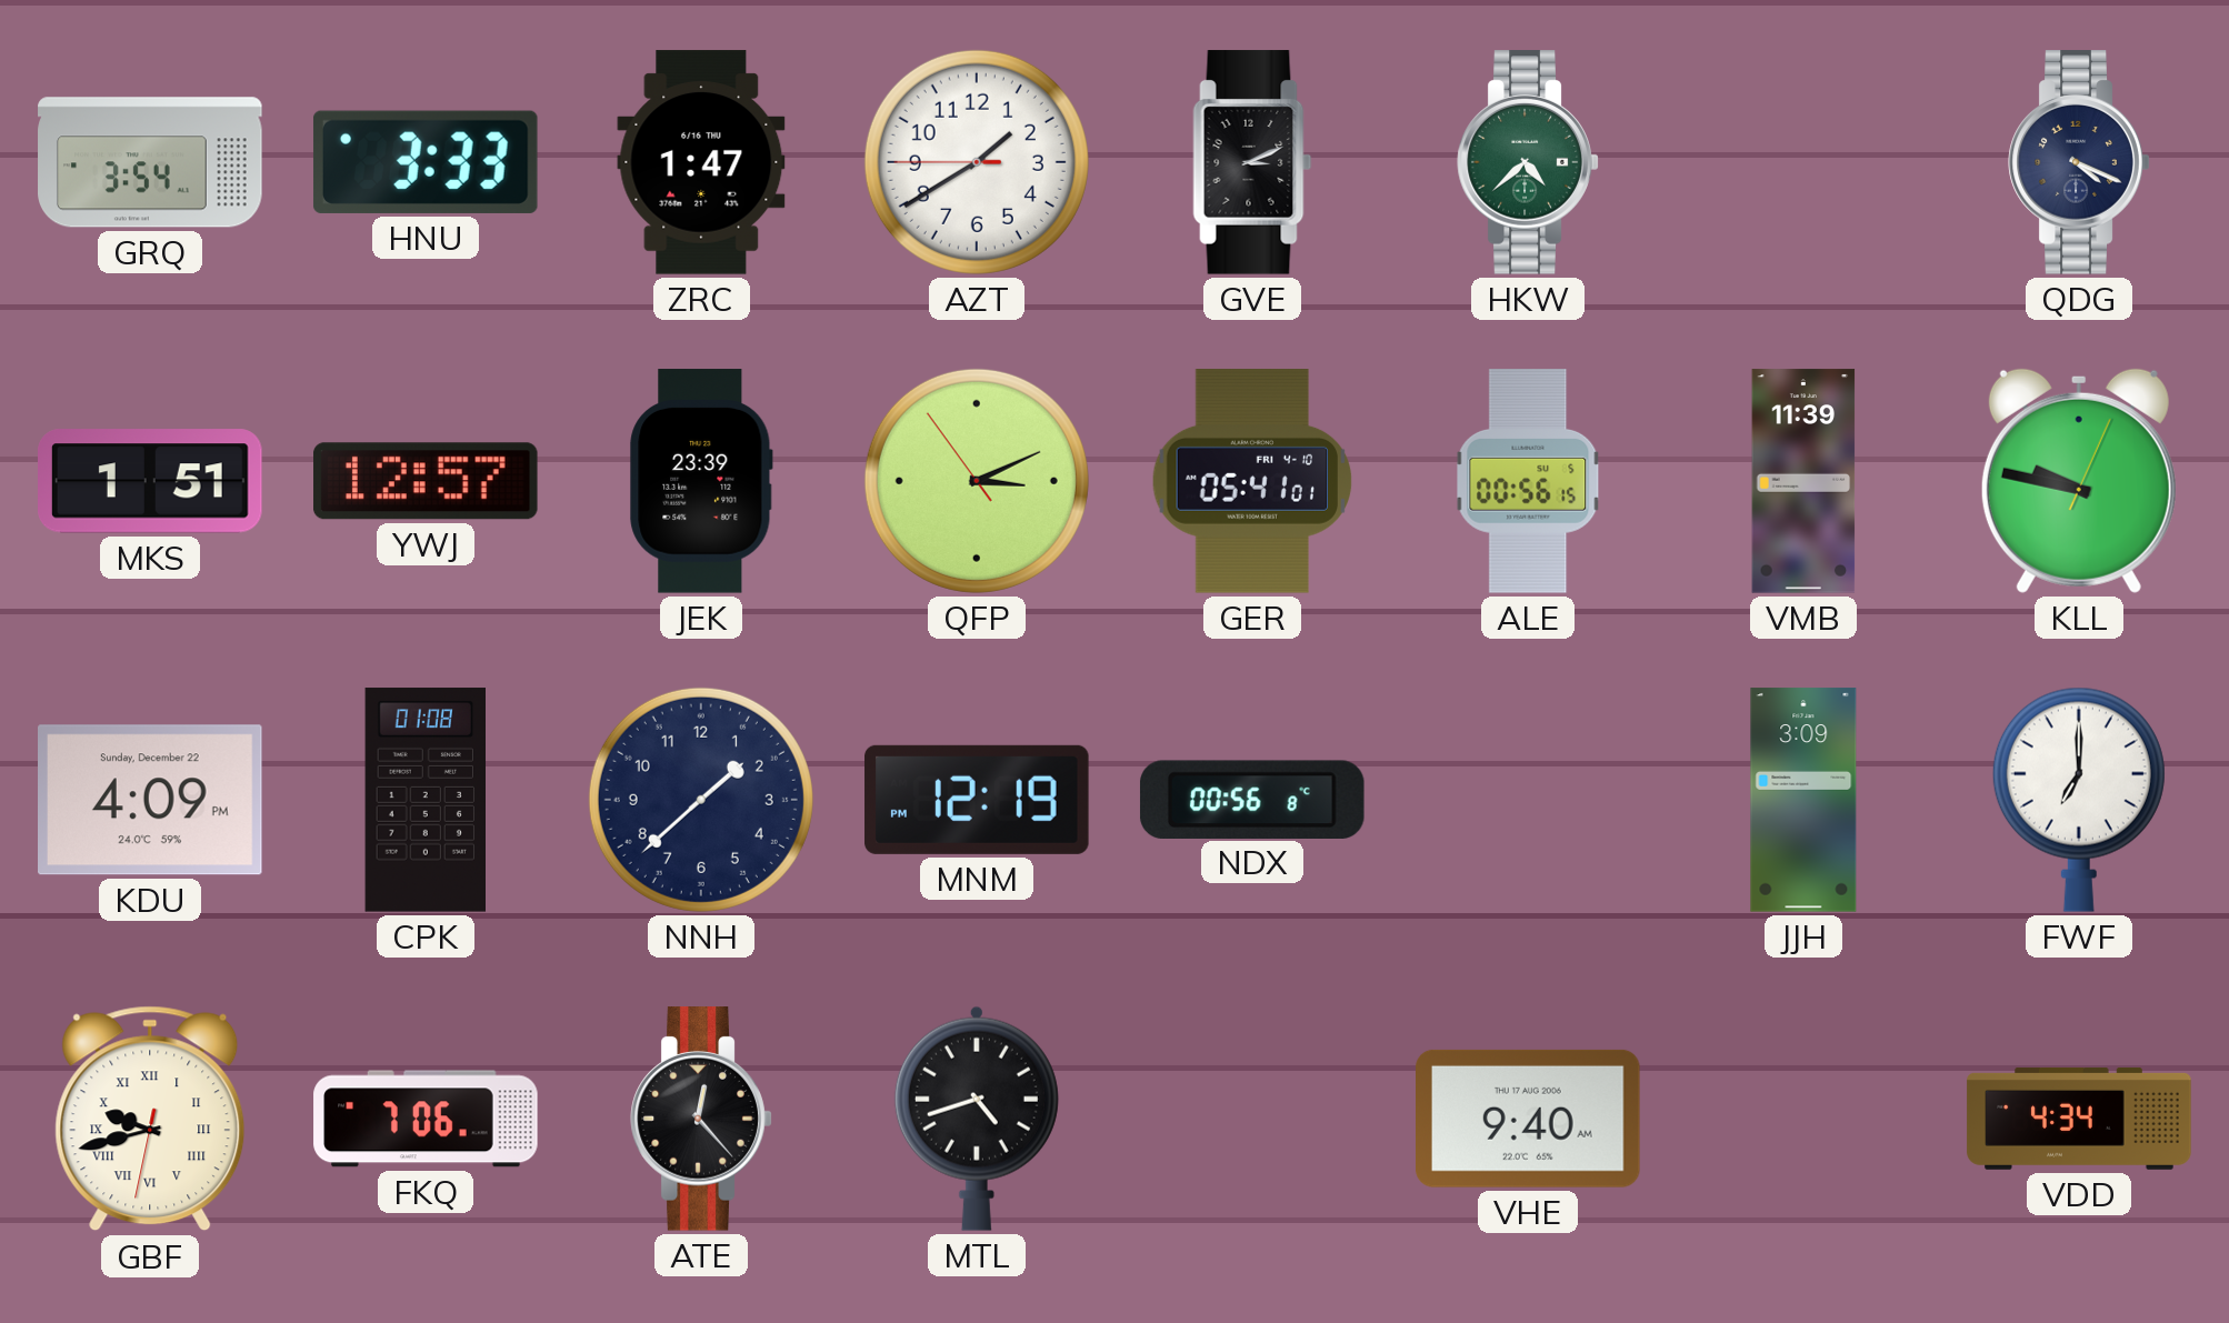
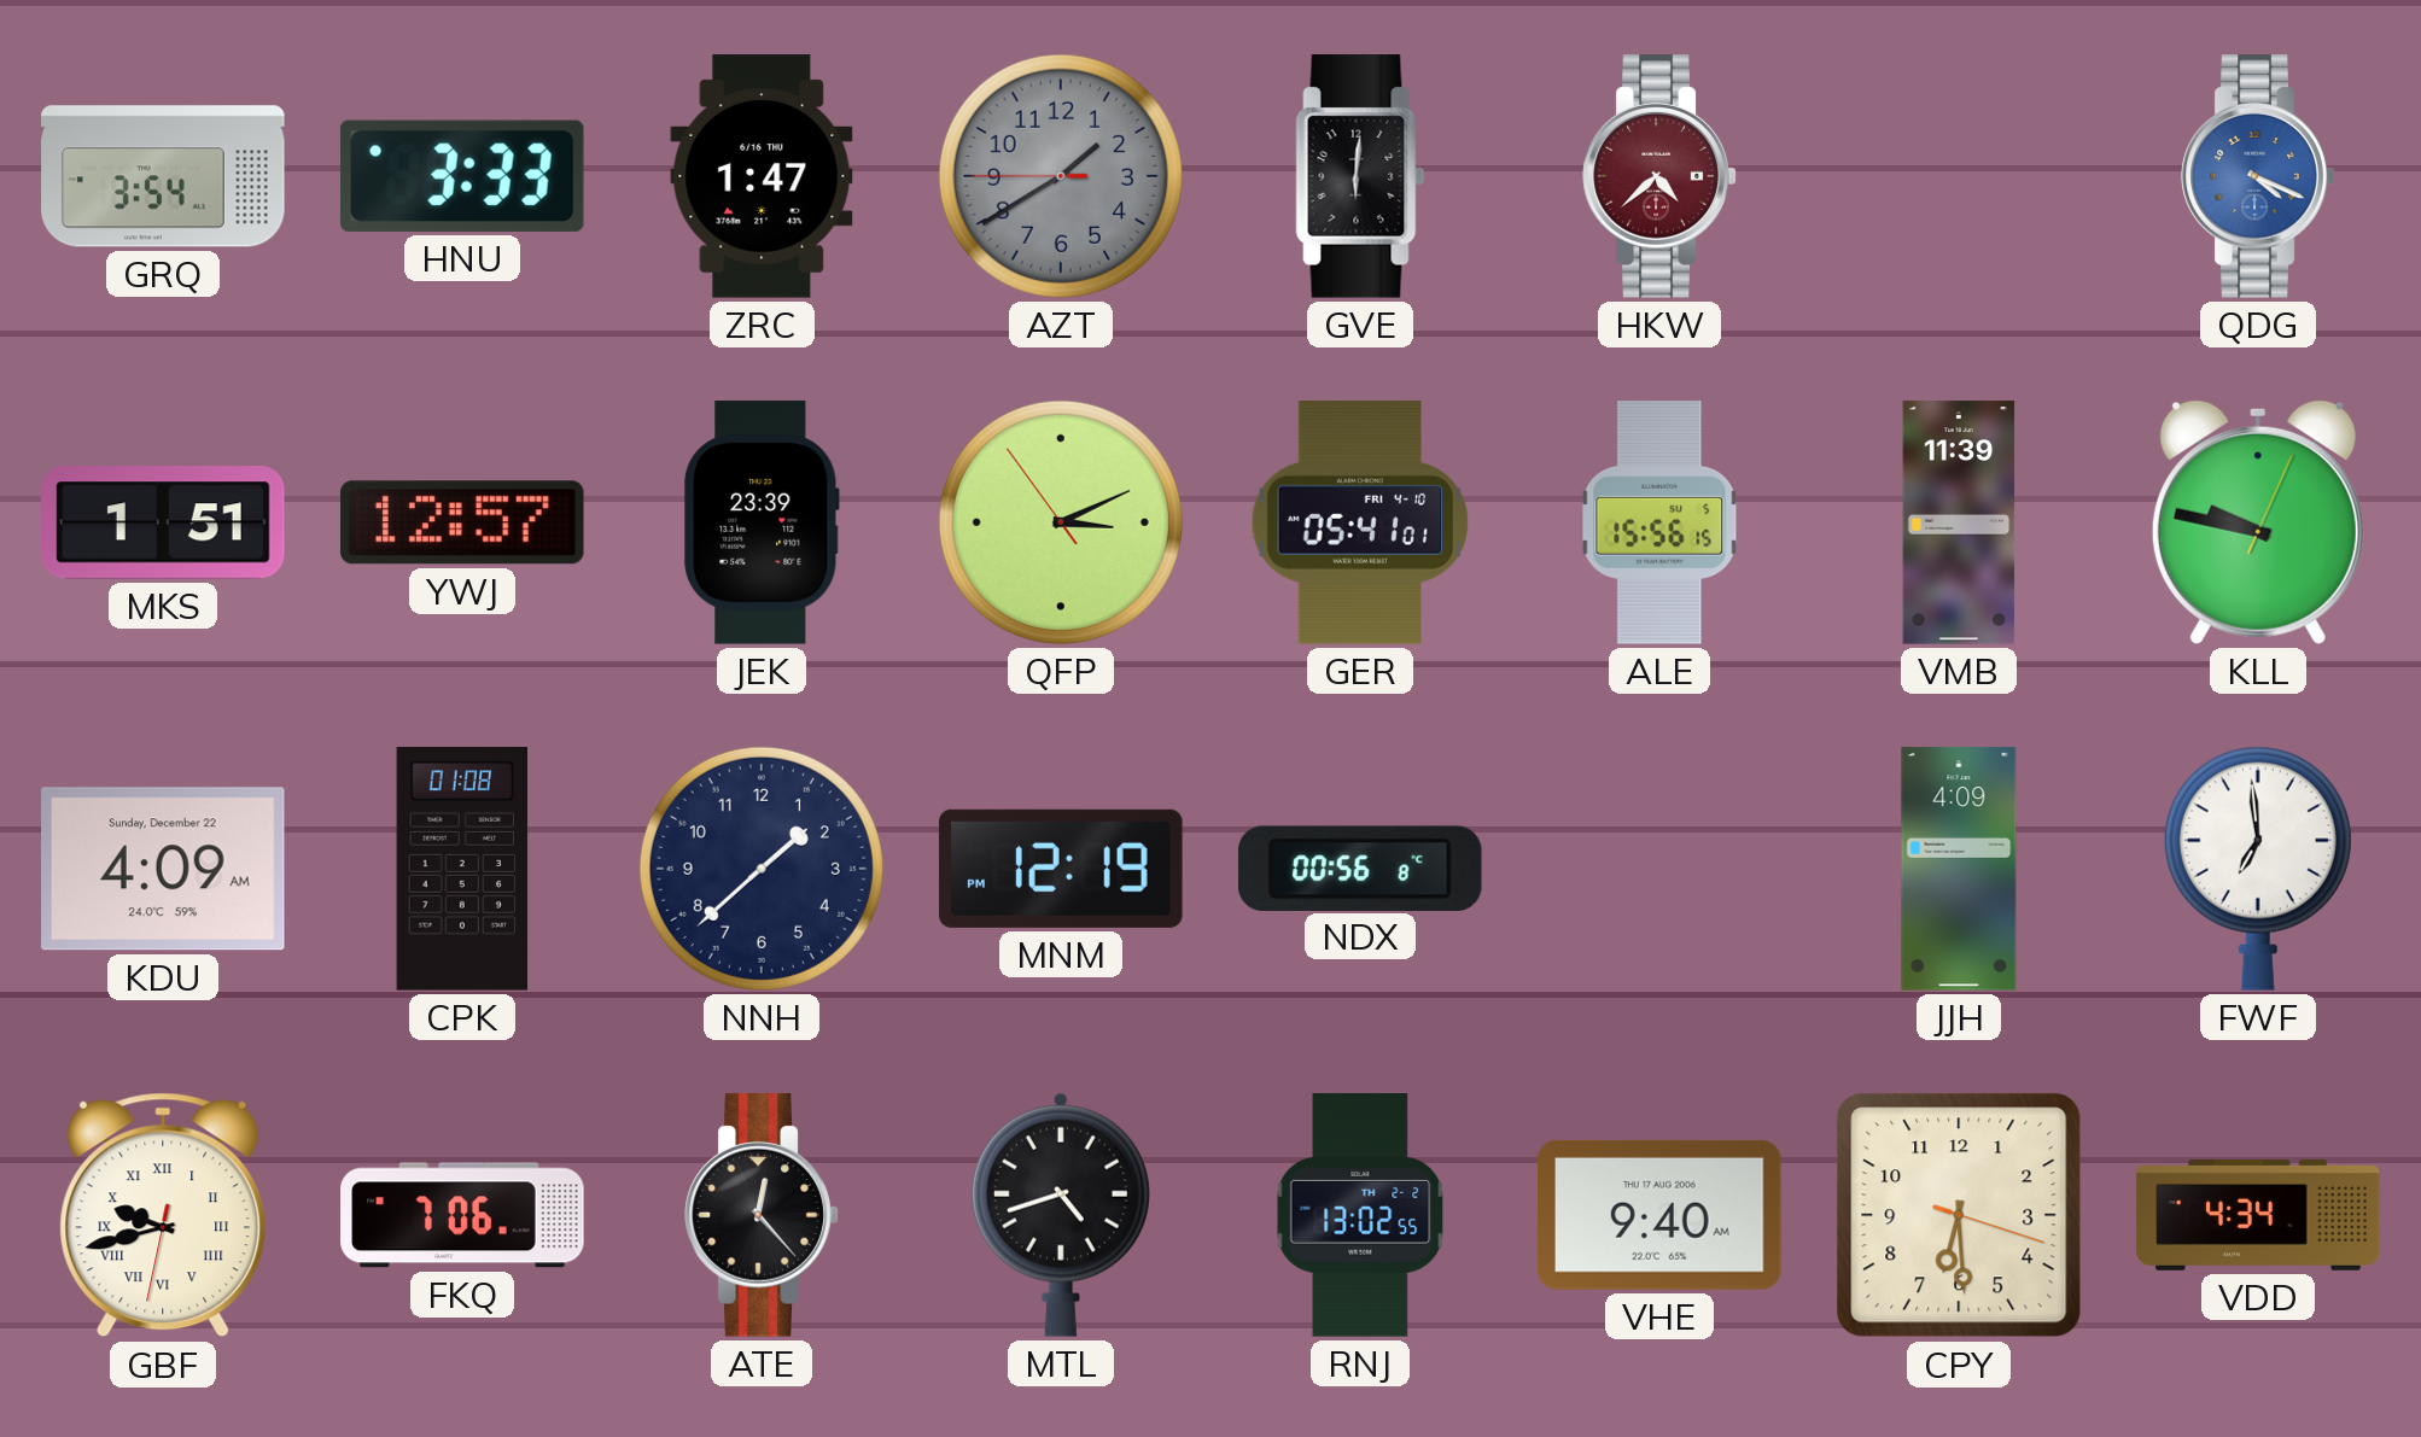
AZT dial: white -> grey (1061, 176)
GVE: 3:11 -> 6:01 (1360, 176)
HKW dial: green -> burgundy (1659, 176)
QDG dial: navy -> blue (2258, 176)
ALE: 00:56 -> 15:56 (1659, 522)
KDU: 4:09 PM -> 4:09 AM (164, 869)
JJH: 3:09 -> 4:09 (1959, 869)
FWF: 7:00 -> 6:59 (2258, 869)
RNJ: none -> 13:02 (1360, 1215)
CPY: none -> 6:29 (1959, 1215)
